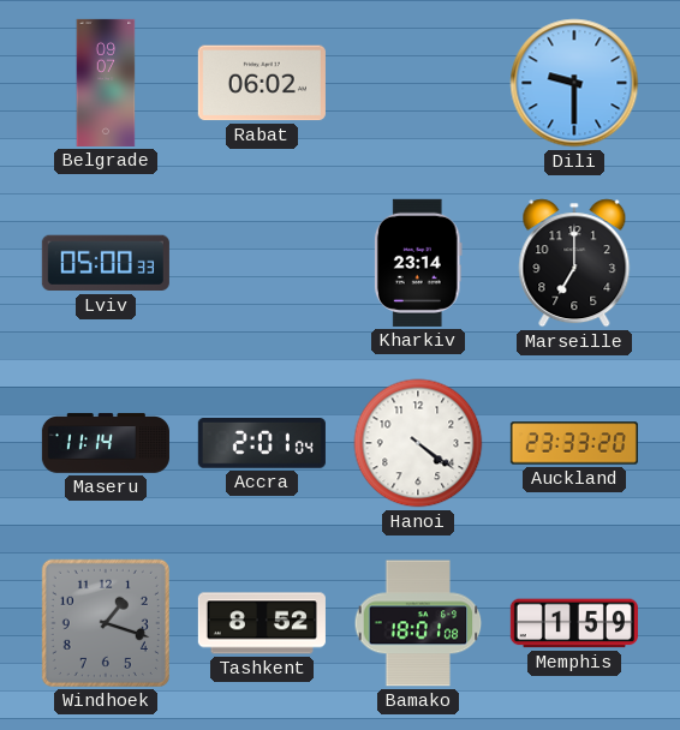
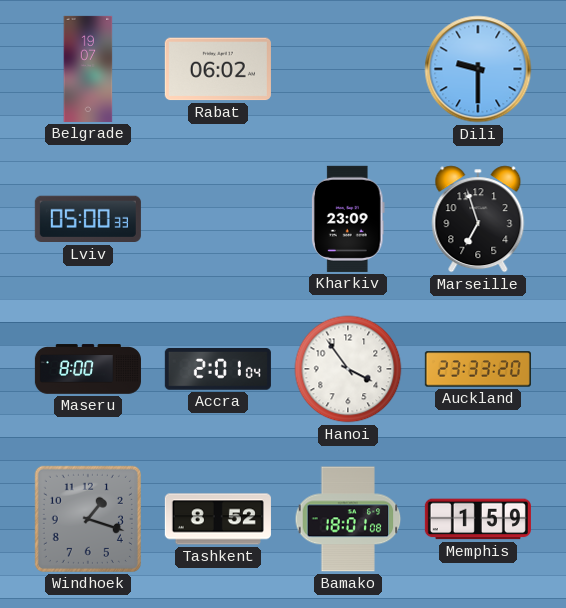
Belgrade: 09:07 -> 19:07 (88, 69)
Kharkiv: 23:14 -> 23:09 (348, 219)
Marseille: 7:00 -> 6:57 (478, 219)
Maseru: 11:14 -> 8:00 (88, 369)
Hanoi: 4:21 -> 3:54 (348, 369)
